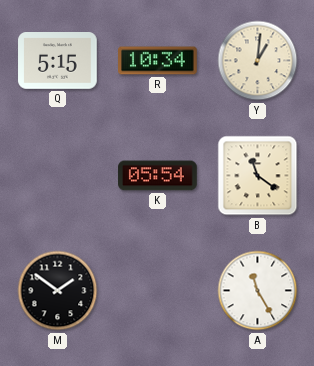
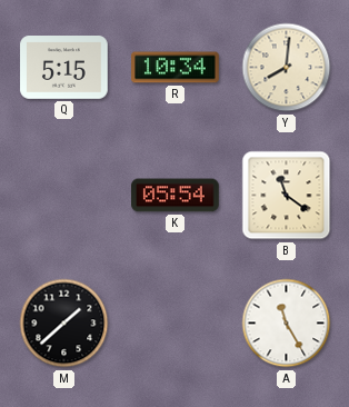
Y: 1:01 -> 8:01 (287, 68)
M: 1:51 -> 1:38 (64, 324)
